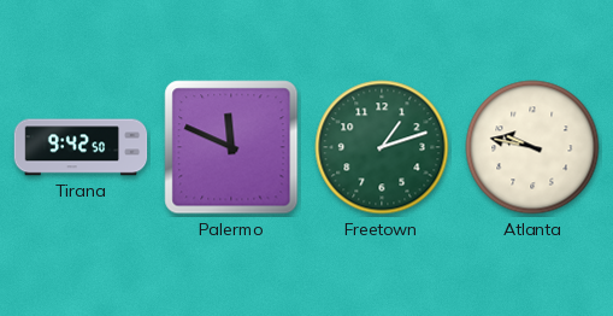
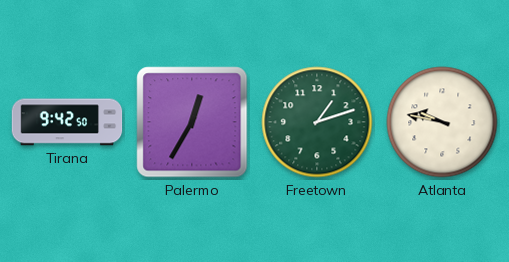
Palermo: 11:49 -> 12:35 (192, 122)
